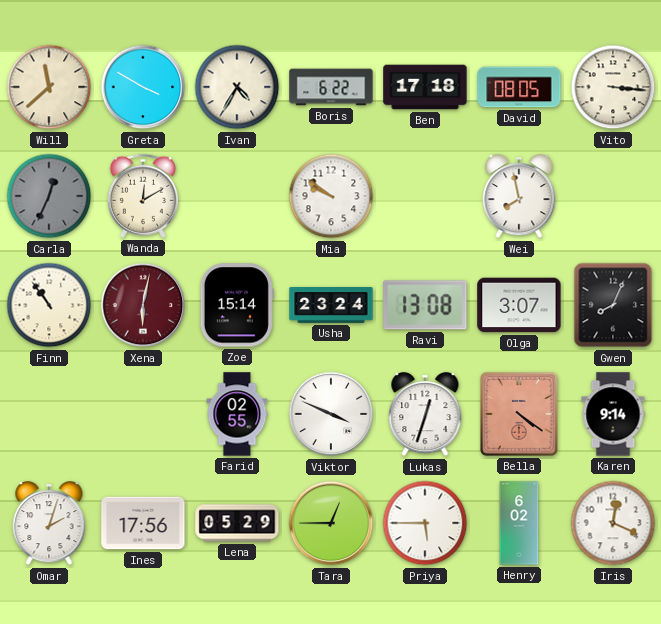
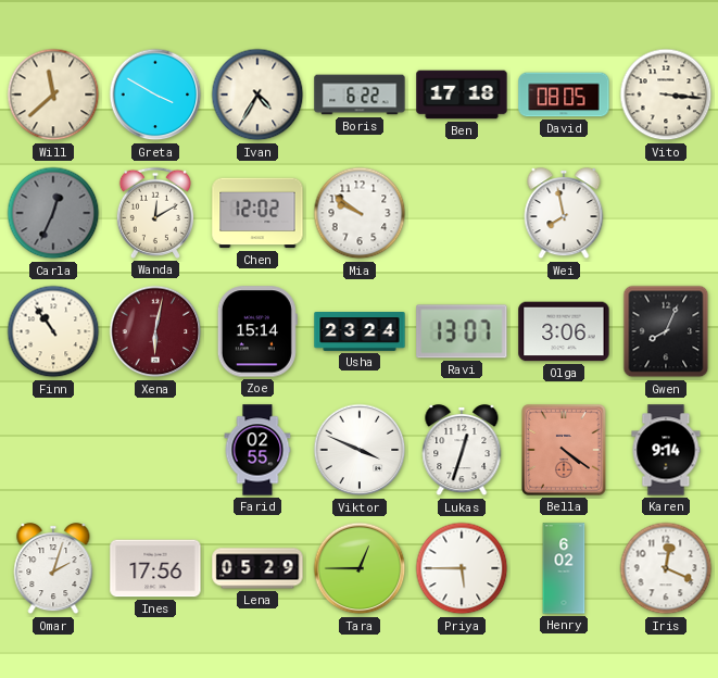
Chen: none -> 12:02 (257, 213)
Ravi: 13:08 -> 13:07 (462, 331)
Olga: 3:07 -> 3:06 (564, 331)
